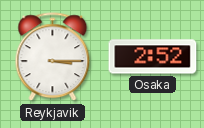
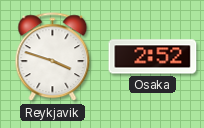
Reykjavik: 3:15 -> 3:48 (53, 57)
